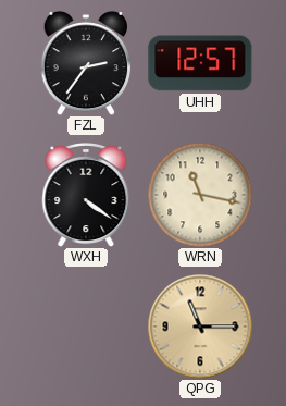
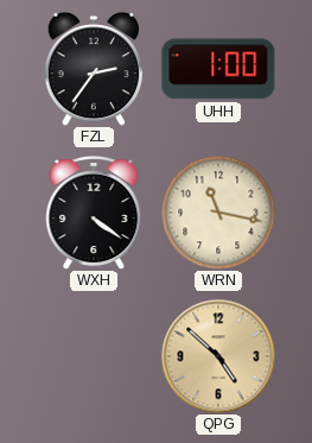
UHH: 12:57 -> 1:00 (218, 69)
QPG: 11:15 -> 4:52 (218, 356)
